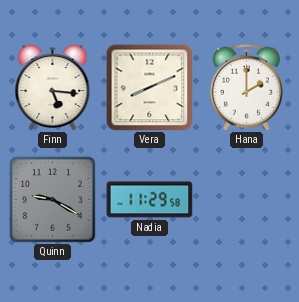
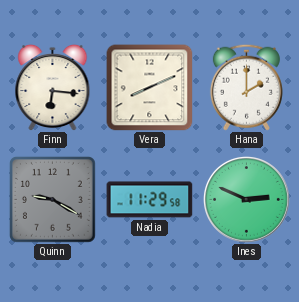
Finn: 5:16 -> 6:16 (53, 87)
Ines: none -> 2:49 (246, 199)
